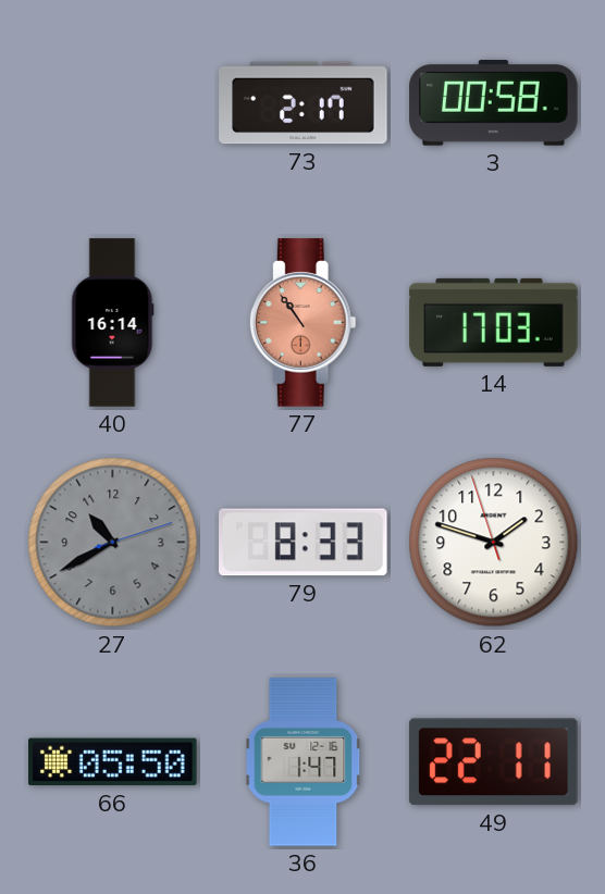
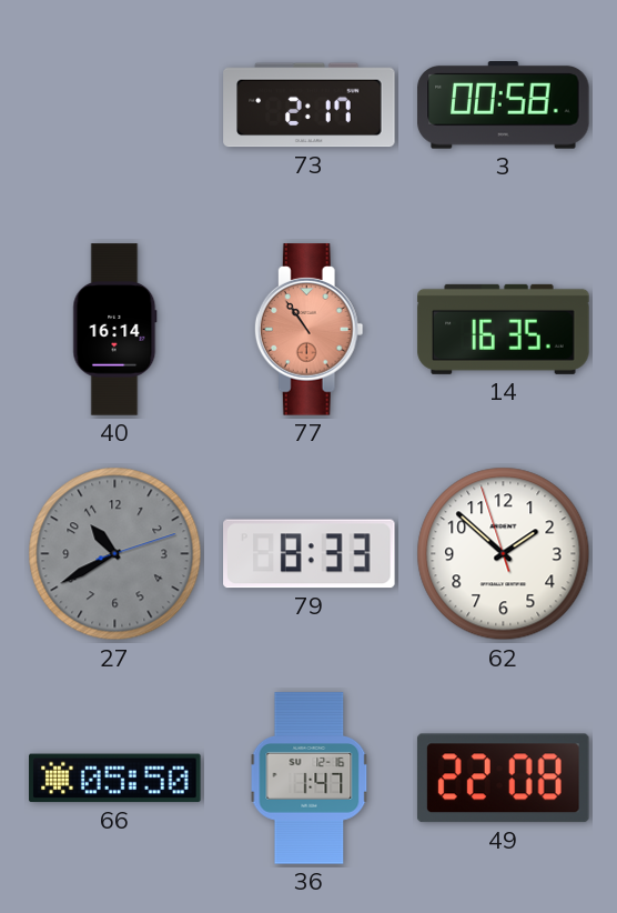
14: 17:03 -> 16:35 (504, 329)
62: 1:47 -> 1:51 (504, 554)
49: 22:11 -> 22:08 (503, 779)
